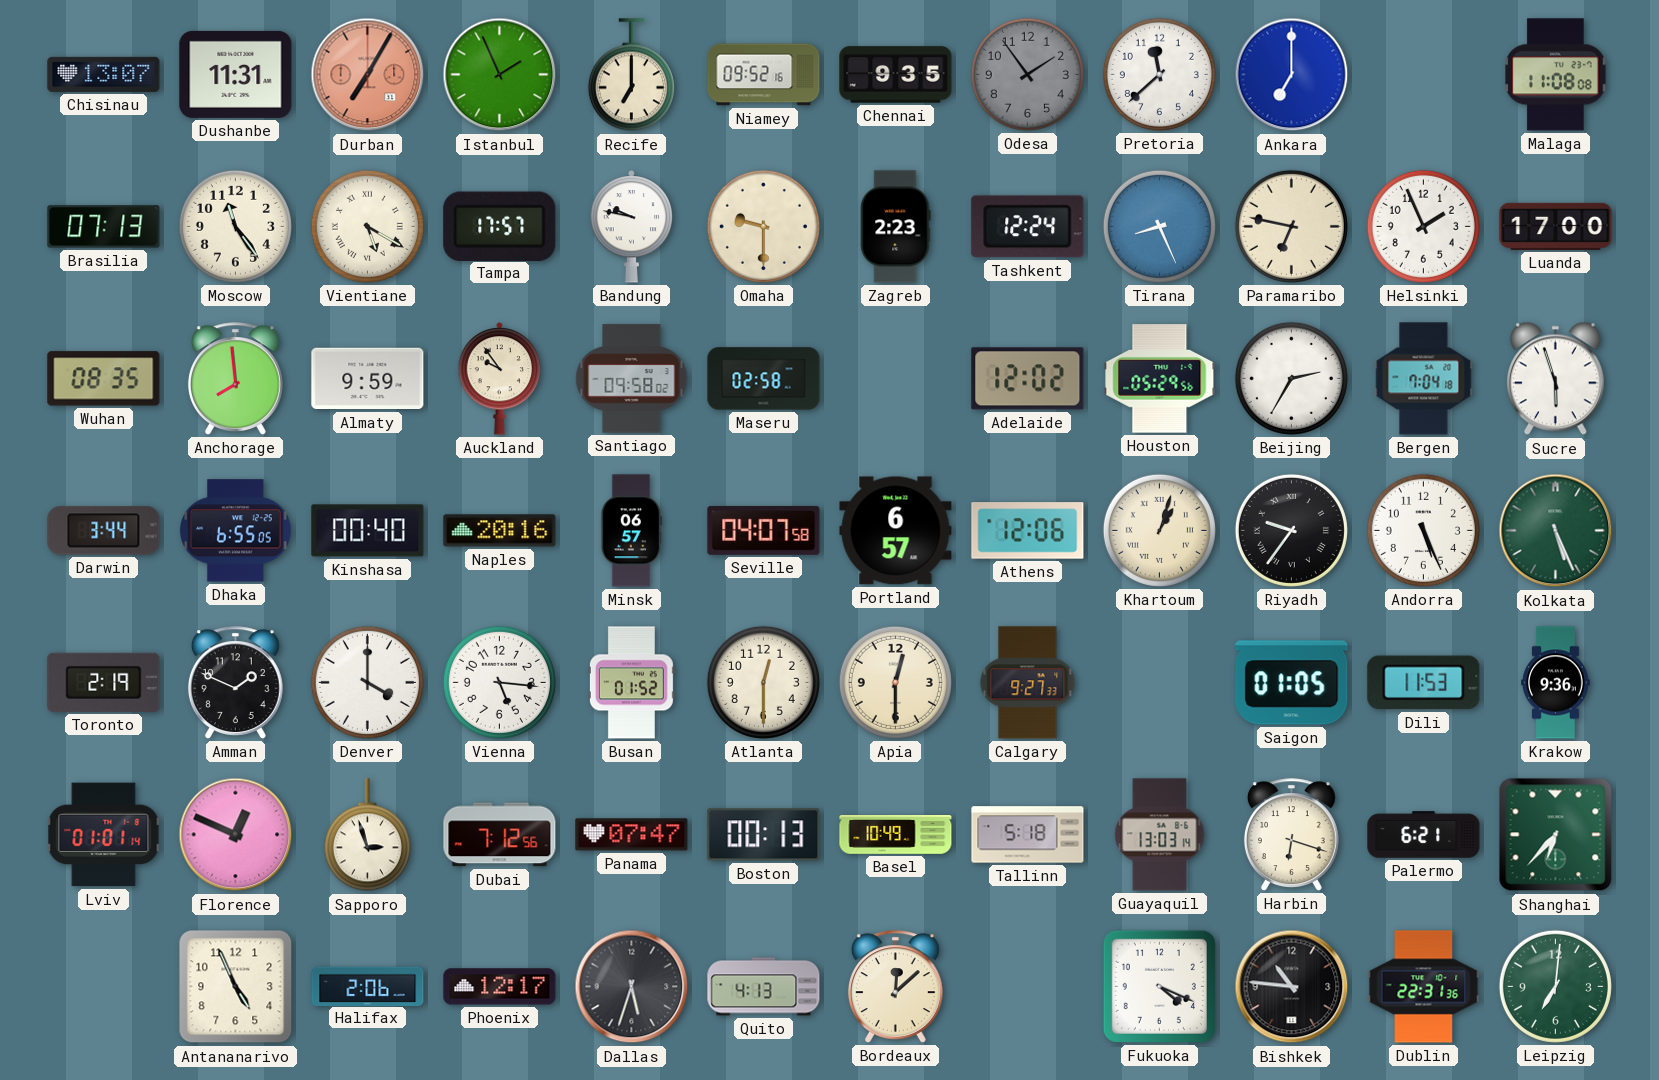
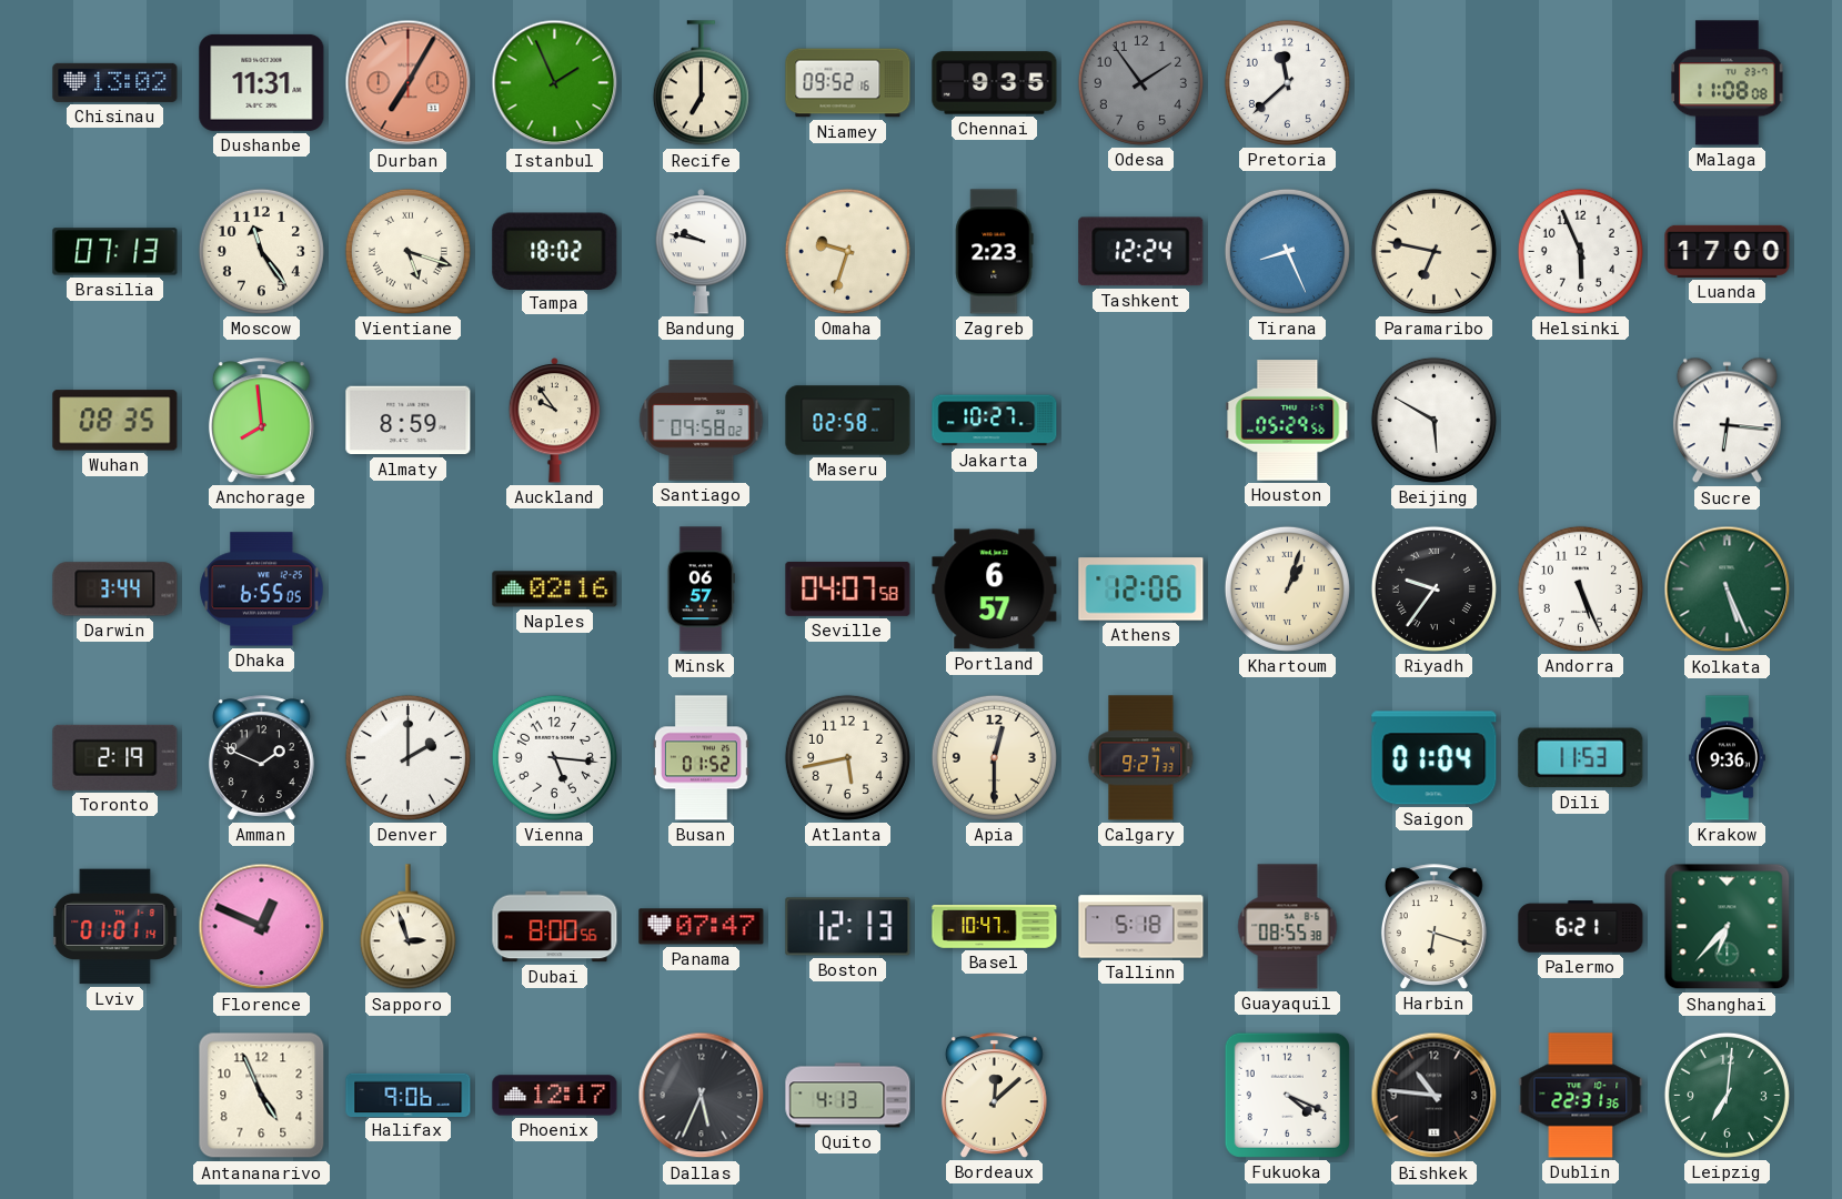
Chisinau: 13:07 -> 13:02 (115, 82)
Ankara: 7:00 -> none (1292, 75)
Vientiane: 5:20 -> 5:18 (407, 251)
Tampa: 17:57 -> 18:02 (555, 251)
Omaha: 9:30 -> 9:33 (847, 251)
Helsinki: 1:56 -> 5:56 (1580, 251)
Almaty: 9:59 -> 8:59 (409, 421)
Jakarta: none -> 10:27 (995, 421)
Adelaide: 12:02 -> none (1028, 379)
Beijing: 2:35 -> 5:50 (1433, 420)
Bergen: 7:04 -> none (1424, 379)
Sucre: 5:57 -> 6:16 (1727, 421)
Kinshasa: 00:40 -> none (368, 531)
Naples: 20:16 -> 02:16 (555, 590)
Denver: 4:00 -> 2:00 (407, 757)
Atlanta: 12:30 -> 5:43 (847, 757)
Saigon: 01:05 -> 01:04 (1435, 758)
Dubai: 7:12 -> 8:00 (555, 927)
Boston: 00:13 -> 12:13 (848, 927)
Basel: 10:49 -> 10:47 (995, 927)
Guayaquil: 13:03 -> 08:55 (1288, 927)
Halifax: 2:06 -> 9:06 (409, 1095)
Dallas: 5:33 -> 5:34 (702, 1096)
